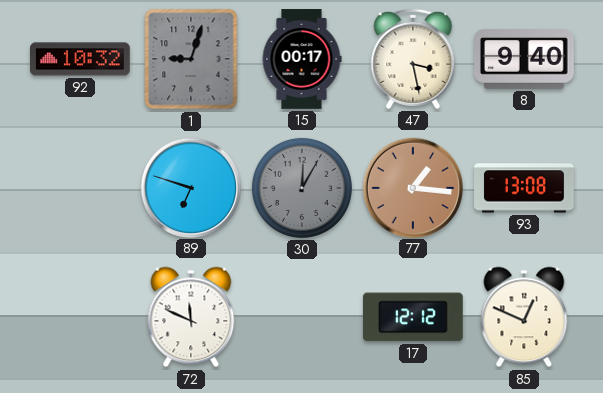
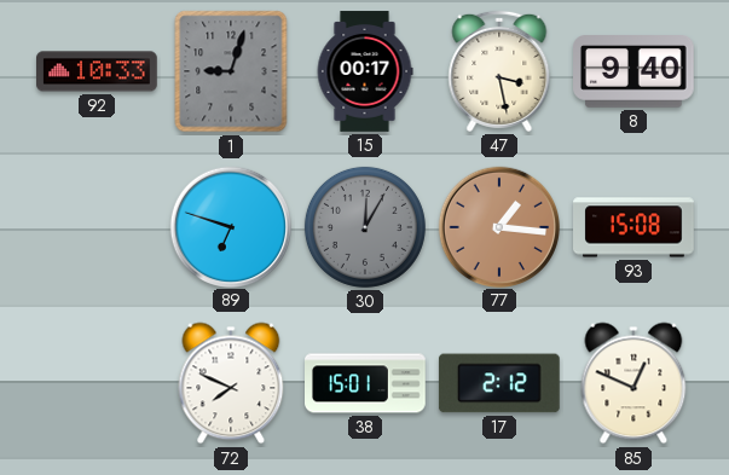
92: 10:32 -> 10:33 (98, 71)
93: 13:08 -> 15:08 (633, 227)
72: 11:49 -> 7:49 (231, 383)
38: none -> 15:01 (366, 383)
17: 12:12 -> 2:12 (499, 383)
